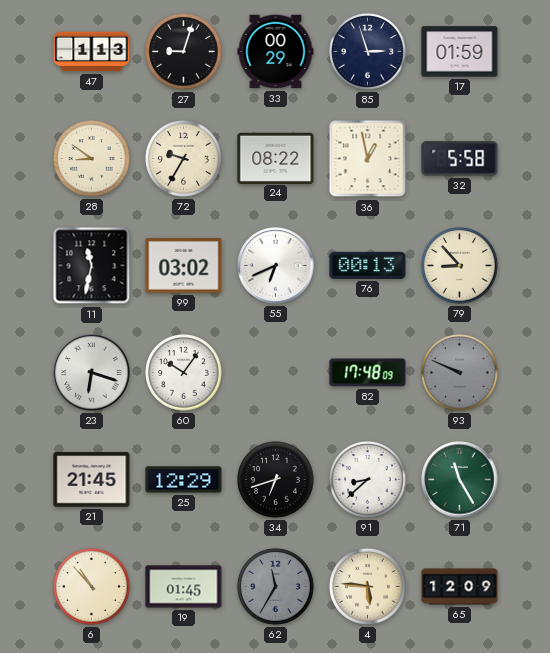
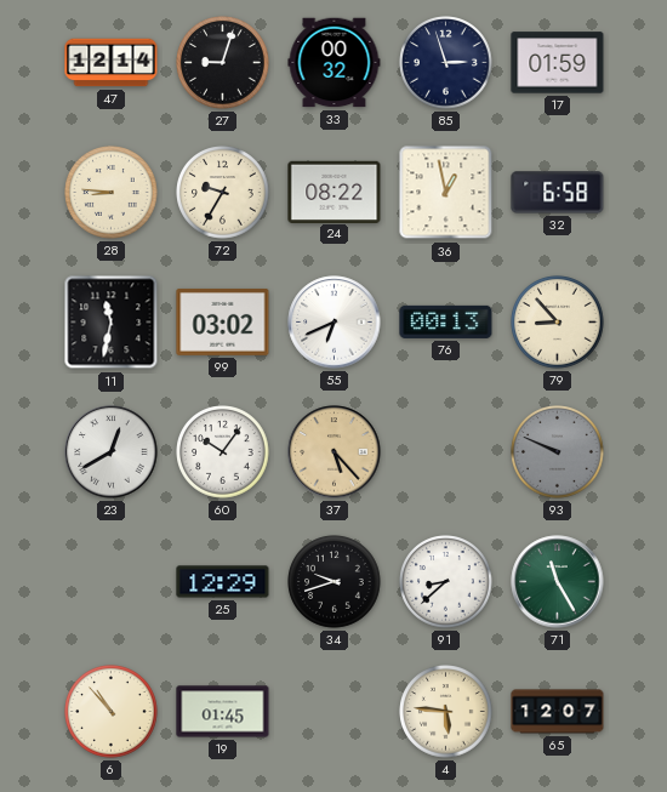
47: 1:13 -> 12:14 (112, 63)
33: 00:29 -> 00:32 (335, 63)
28: 8:51 -> 8:46 (112, 193)
32: 5:58 -> 6:58 (558, 193)
23: 6:18 -> 12:40 (112, 452)
37: none -> 5:23 (335, 452)
82: 17:48 -> none (368, 373)
21: 21:45 -> none (92, 480)
34: 6:42 -> 9:42 (335, 582)
62: 11:35 -> none (276, 587)
65: 12:09 -> 12:07 (558, 712)
